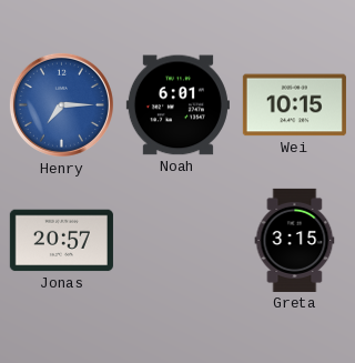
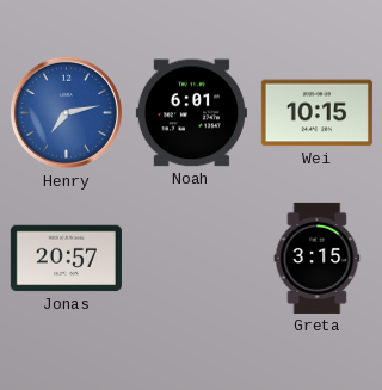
Henry: 7:15 -> 7:13 (66, 112)
